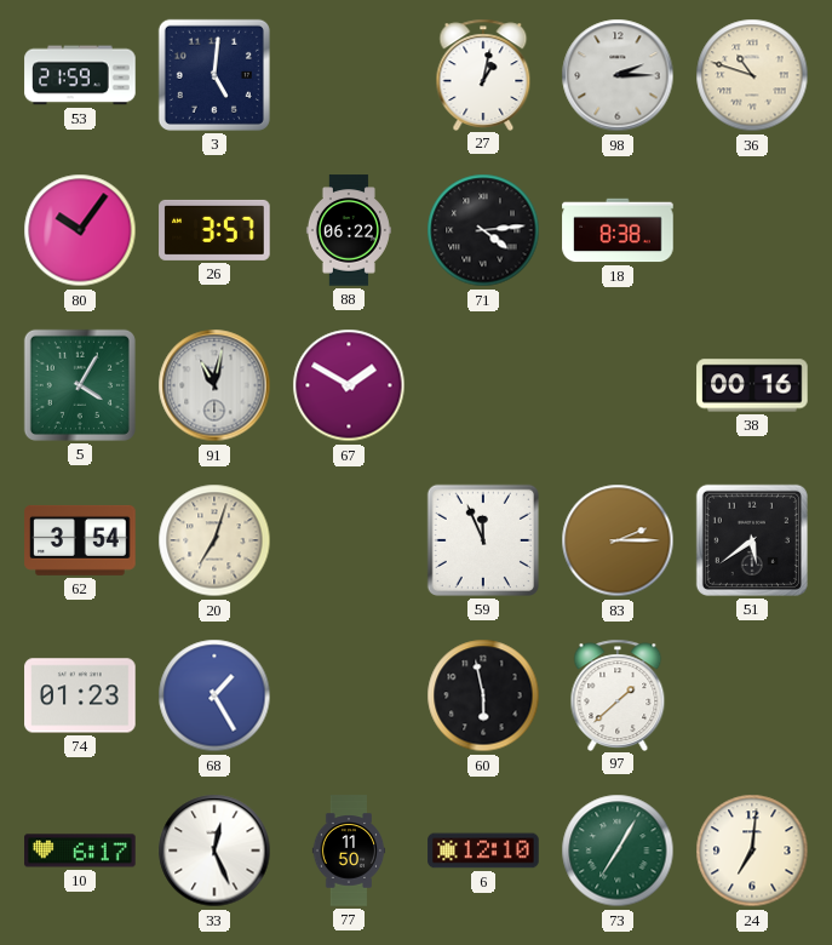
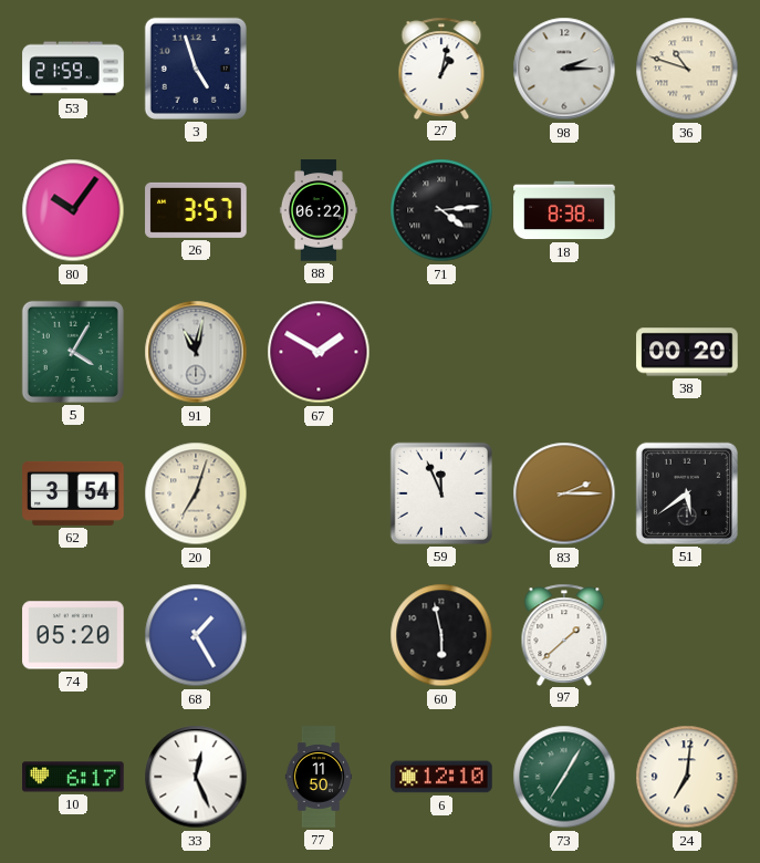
3: 5:01 -> 4:57 (196, 69)
38: 00:16 -> 00:20 (687, 352)
74: 01:23 -> 05:20 (73, 635)
